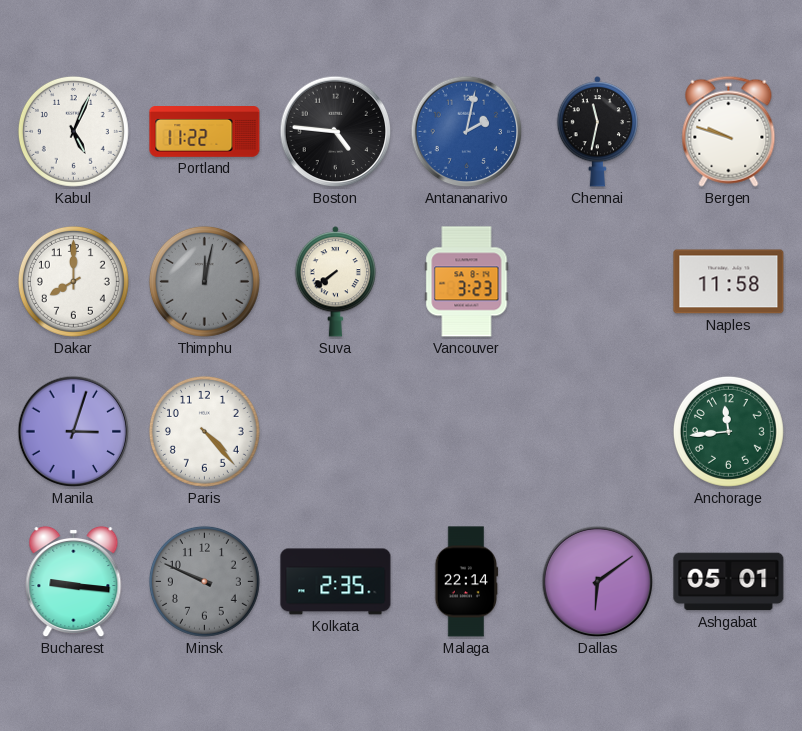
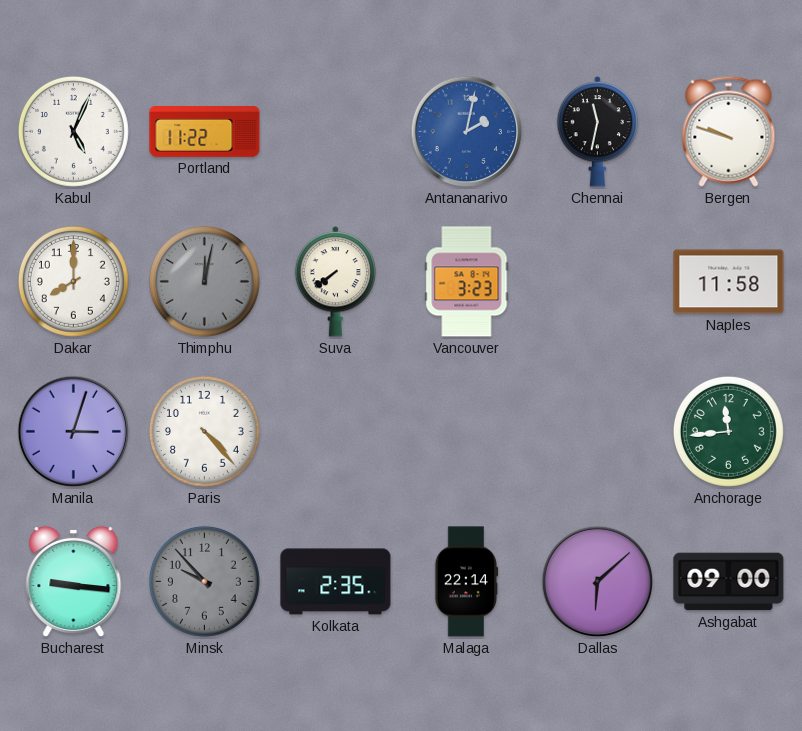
Boston: 4:46 -> none (336, 132)
Minsk: 9:49 -> 9:53 (204, 581)
Dallas: 6:09 -> 6:08 (598, 582)
Ashgabat: 05:01 -> 09:00 (729, 582)
